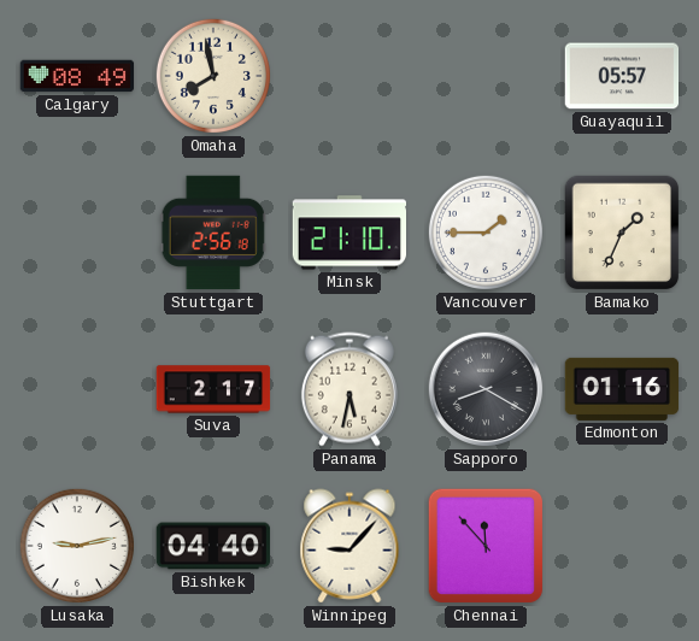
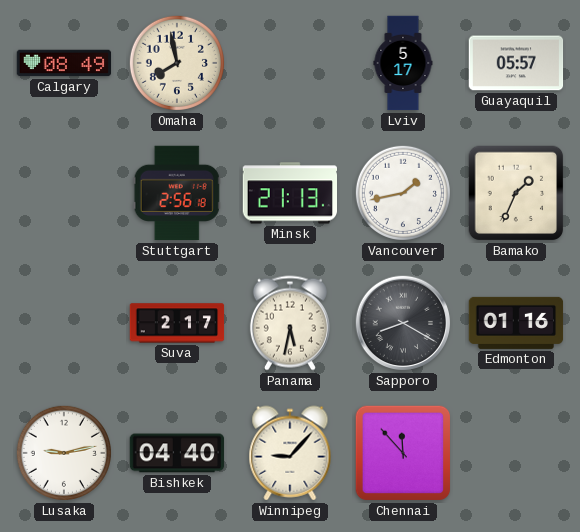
Lviv: none -> 5:17 (403, 63)
Minsk: 21:10 -> 21:13 (289, 193)
Vancouver: 1:45 -> 1:43 (403, 193)
